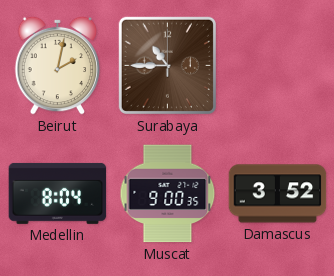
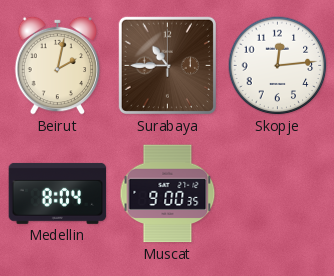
Skopje: none -> 12:14 (278, 66)
Damascus: 3:52 -> none (278, 194)
